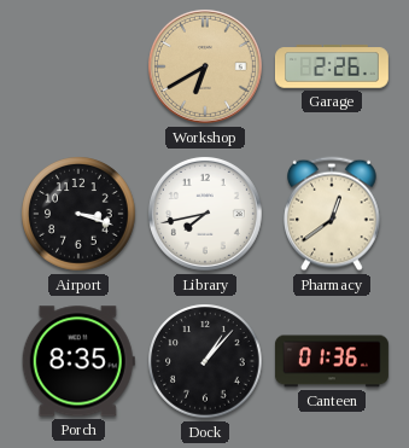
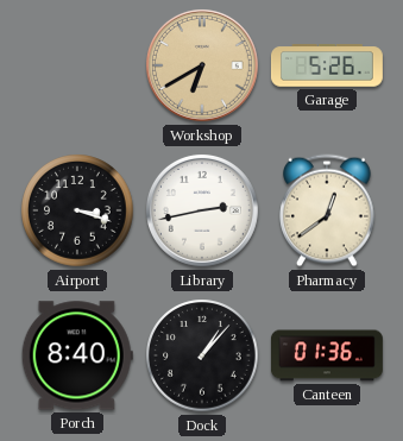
Garage: 2:26 -> 5:26 (327, 65)
Library: 7:43 -> 2:43 (202, 210)
Porch: 8:35 -> 8:40 (77, 355)
